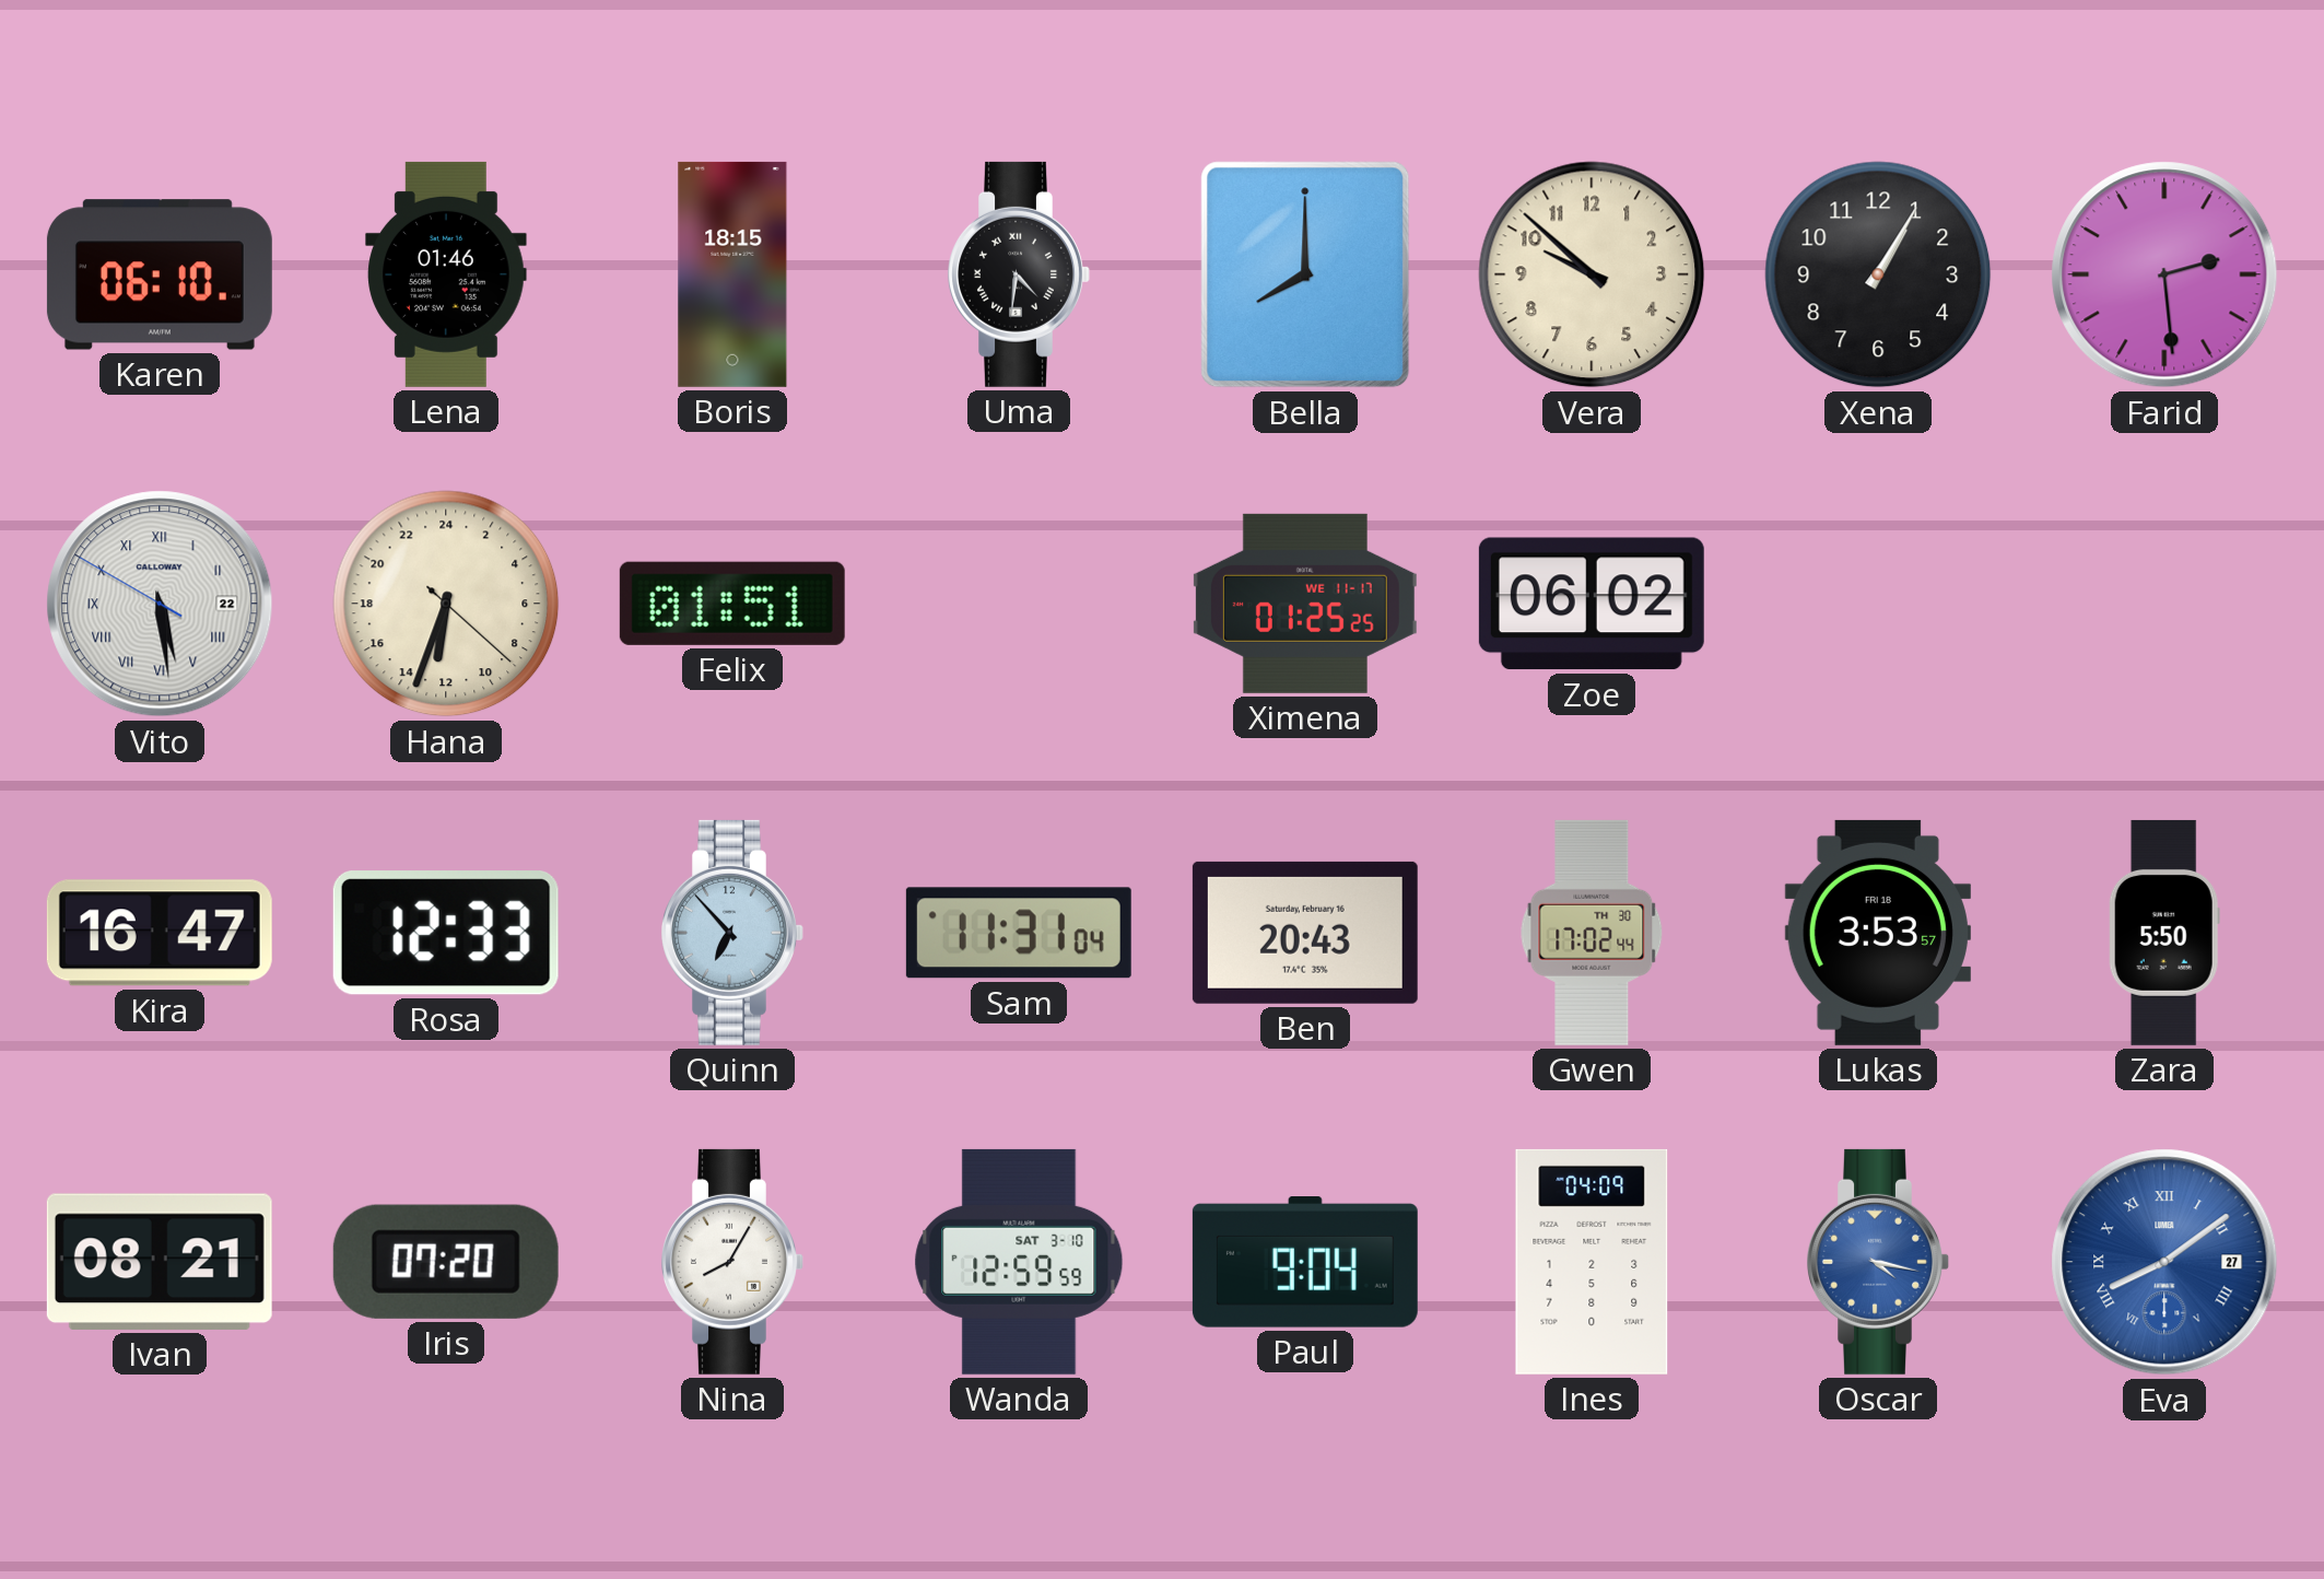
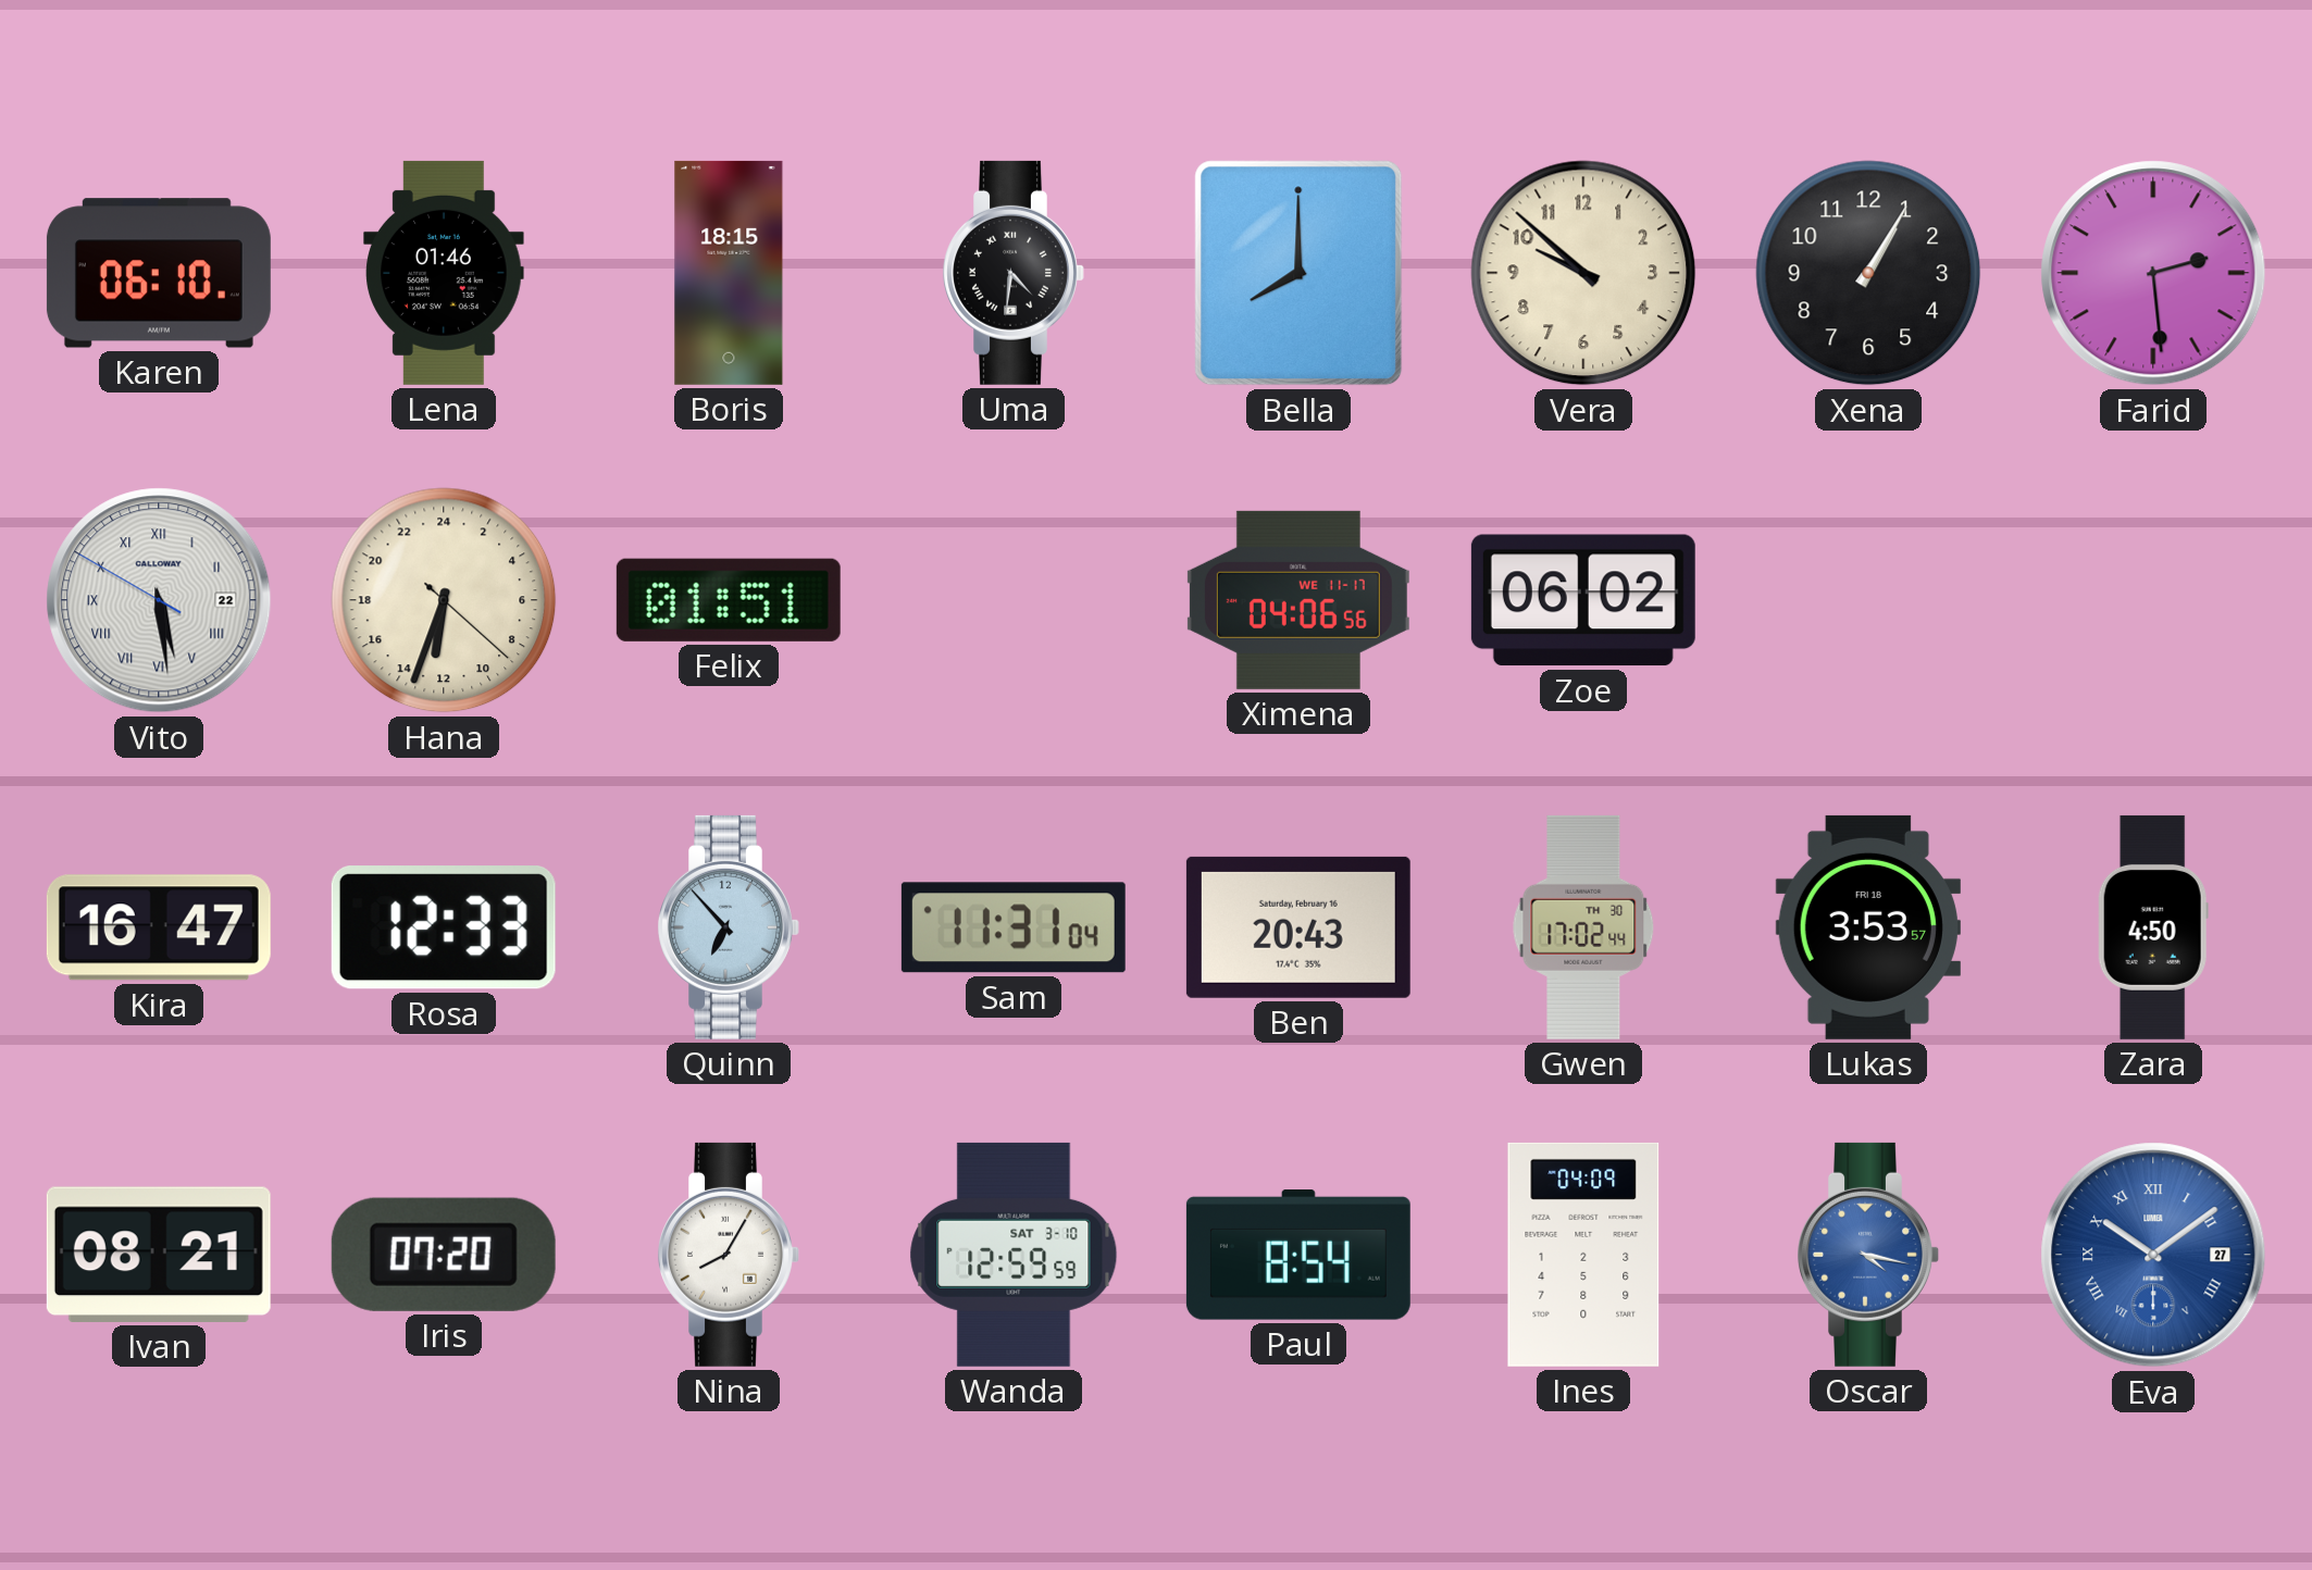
Ximena: 01:25 -> 04:06 (1298, 600)
Zara: 5:50 -> 4:50 (2153, 927)
Paul: 9:04 -> 8:54 (1298, 1256)
Eva: 8:09 -> 10:09 (2153, 1255)
